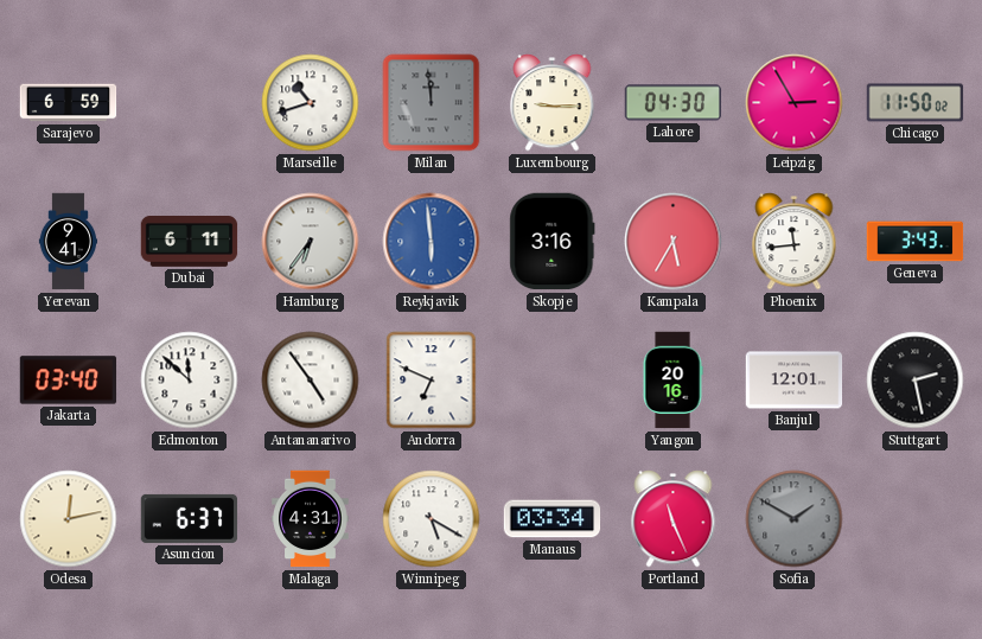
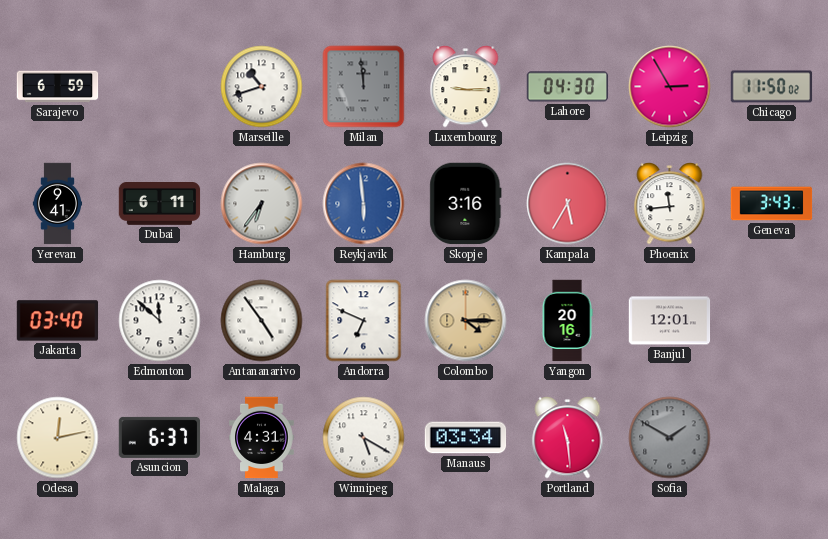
Colombo: none -> 4:15 (466, 321)
Stuttgart: 2:28 -> none (916, 381)
Portland: 11:26 -> 11:29 (568, 438)
